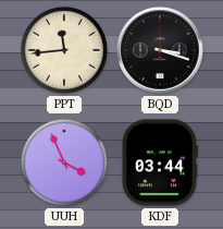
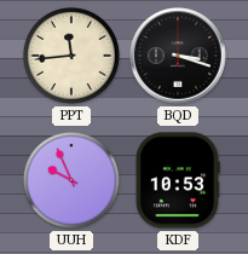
UUH: 3:56 -> 9:56 (71, 180)
KDF: 03:44 -> 10:53 (178, 180)
